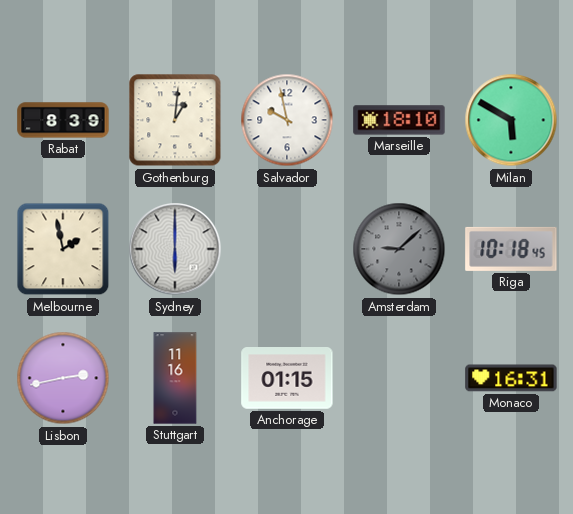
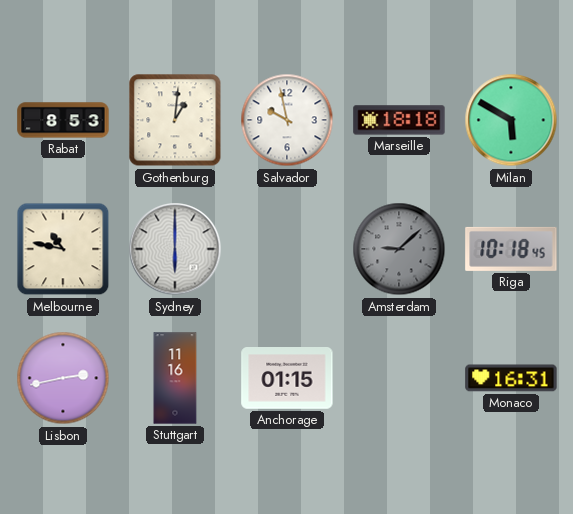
Rabat: 8:39 -> 8:53 (63, 120)
Marseille: 18:10 -> 18:18 (399, 120)
Melbourne: 1:58 -> 10:47 (63, 249)
